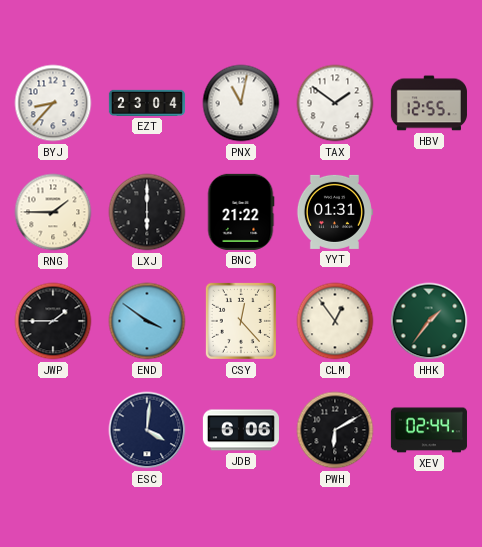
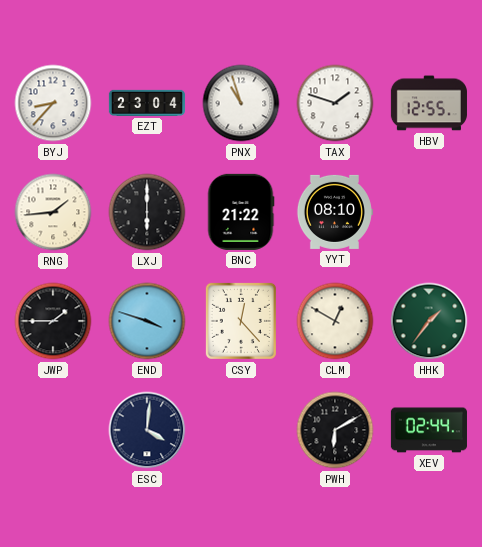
PNX: 11:02 -> 10:57 (241, 103)
TAX: 1:51 -> 1:48 (335, 103)
RNG: 1:45 -> 1:44 (53, 212)
YYT: 01:31 -> 08:10 (334, 212)
END: 3:51 -> 3:48 (147, 321)
CLM: 12:54 -> 12:50 (335, 321)
JDB: 6:06 -> none (241, 430)
